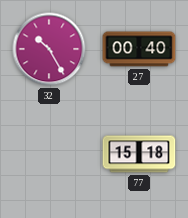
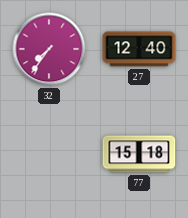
32: 10:25 -> 7:36 (49, 49)
27: 00:40 -> 12:40 (139, 49)
